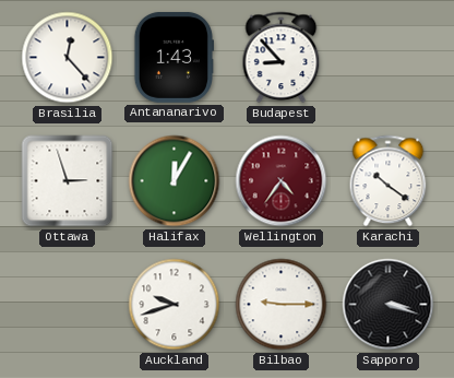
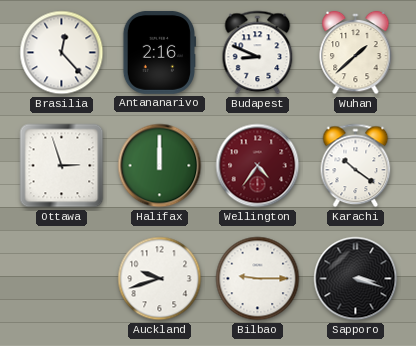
Antananarivo: 1:43 -> 2:16 (159, 52)
Budapest: 8:53 -> 8:49 (258, 53)
Wuhan: none -> 1:38 (356, 53)
Halifax: 12:05 -> 12:00 (160, 166)
